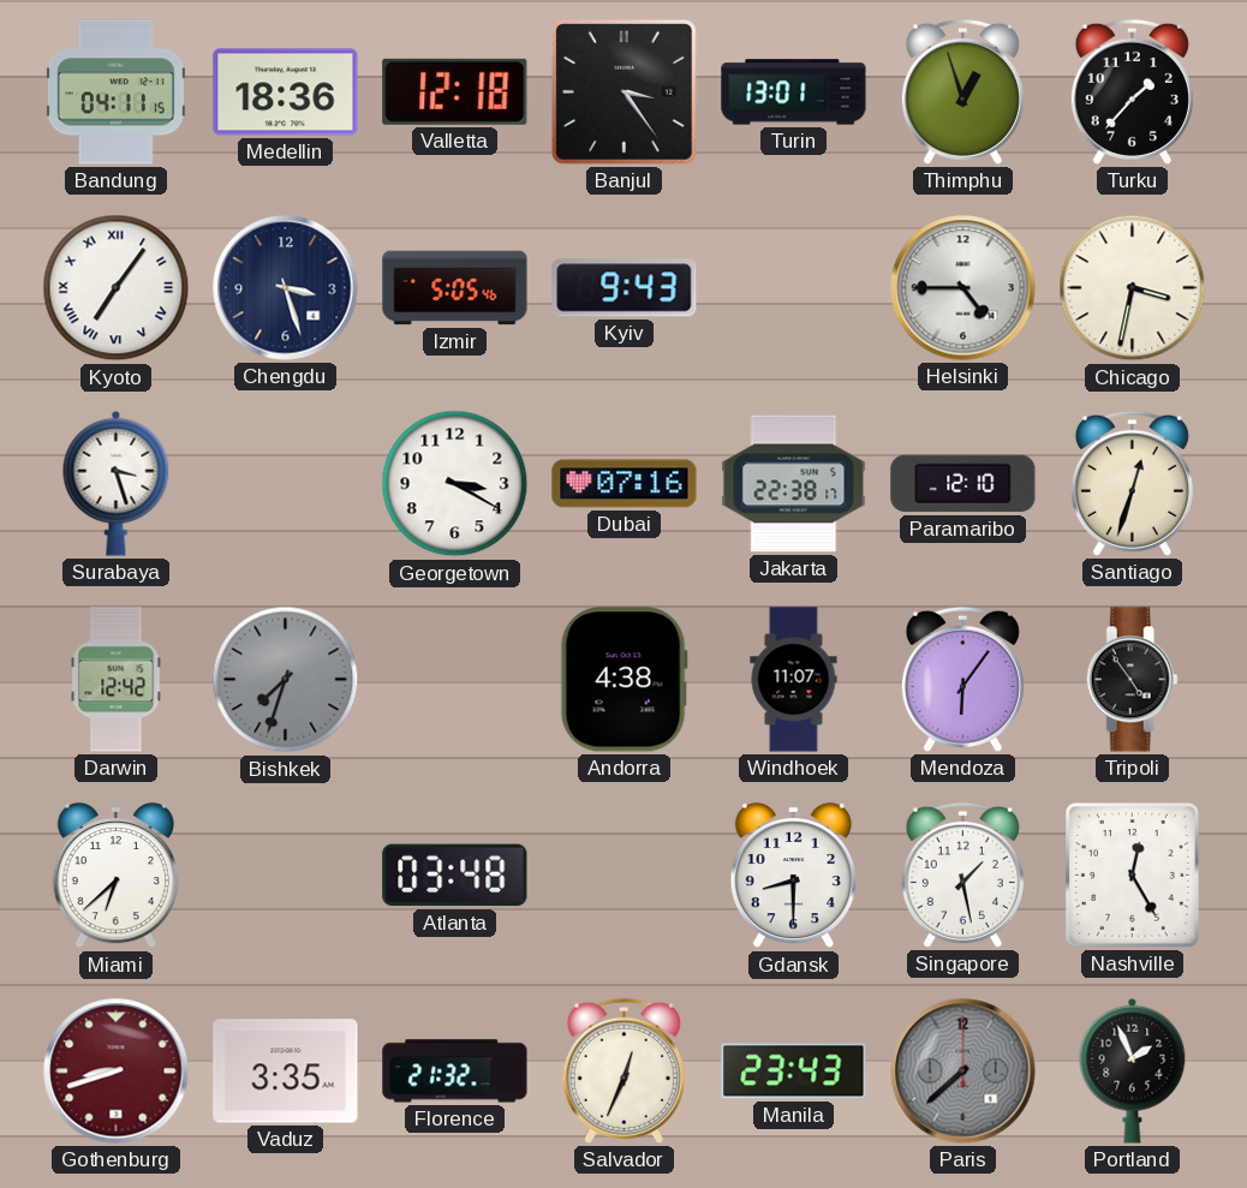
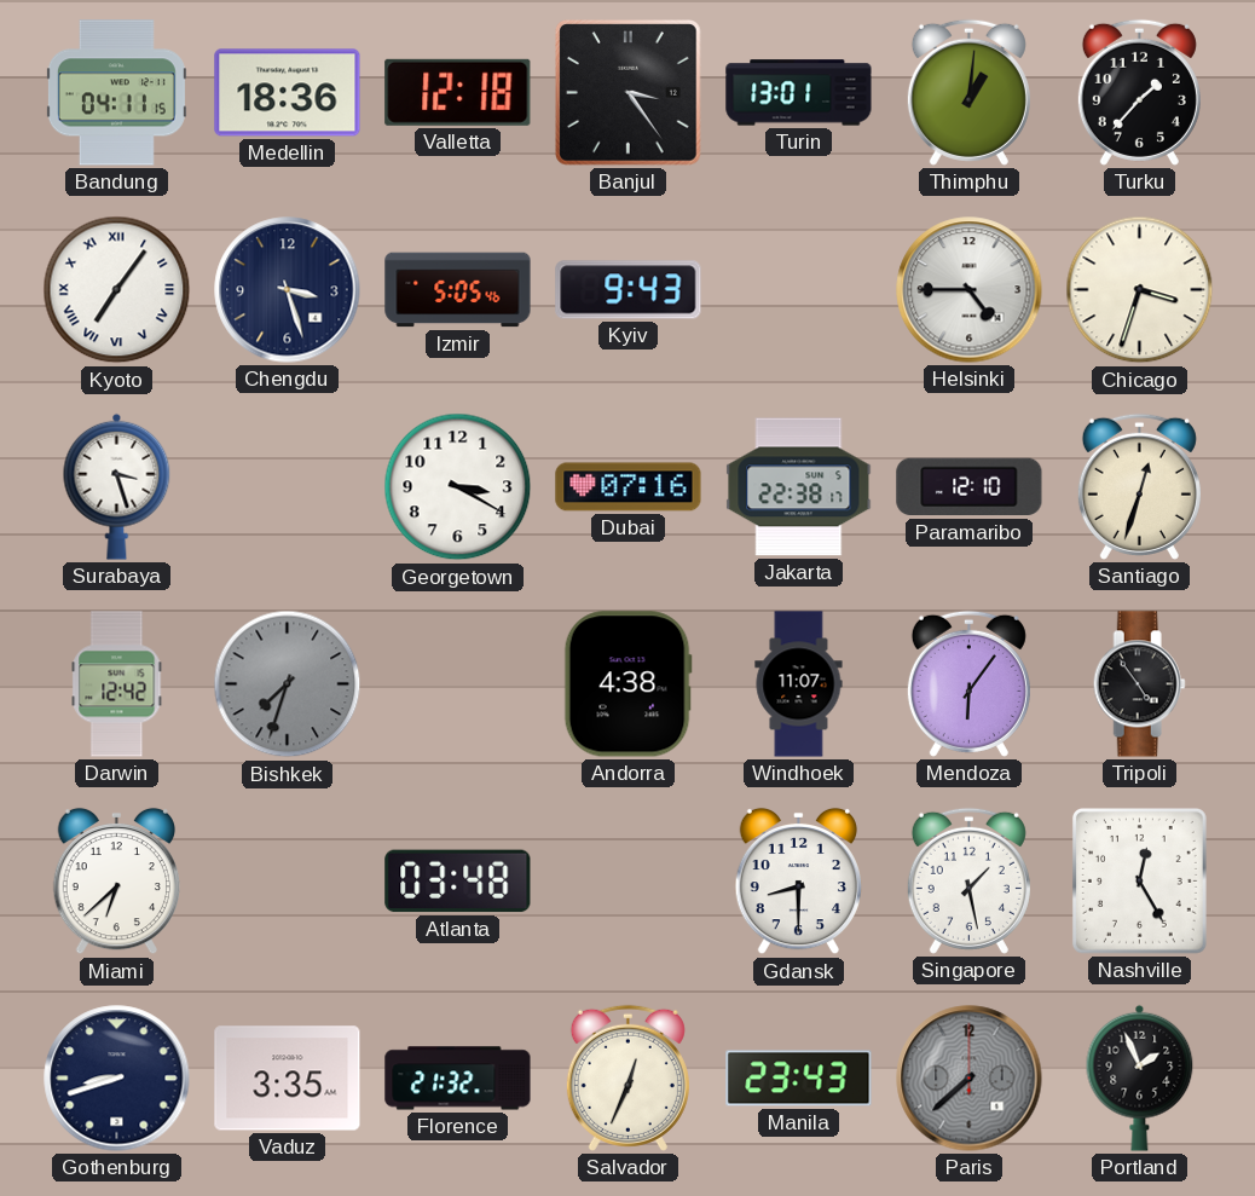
Thimphu: 12:57 -> 1:01 (968, 92)
Chicago: 3:32 -> 3:33 (1140, 290)
Gothenburg dial: burgundy -> navy (117, 1079)
